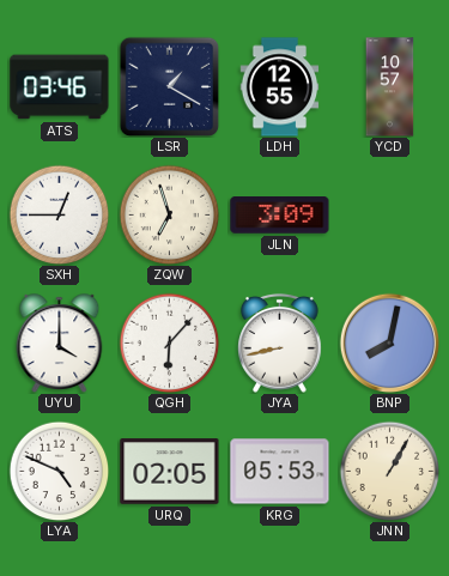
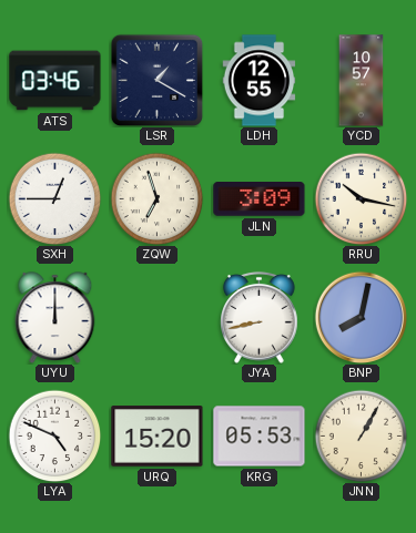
RRU: none -> 10:17 (361, 198)
UYU: 4:00 -> 12:00 (55, 317)
QGH: 6:07 -> none (169, 342)
URQ: 02:05 -> 15:20 (158, 437)
